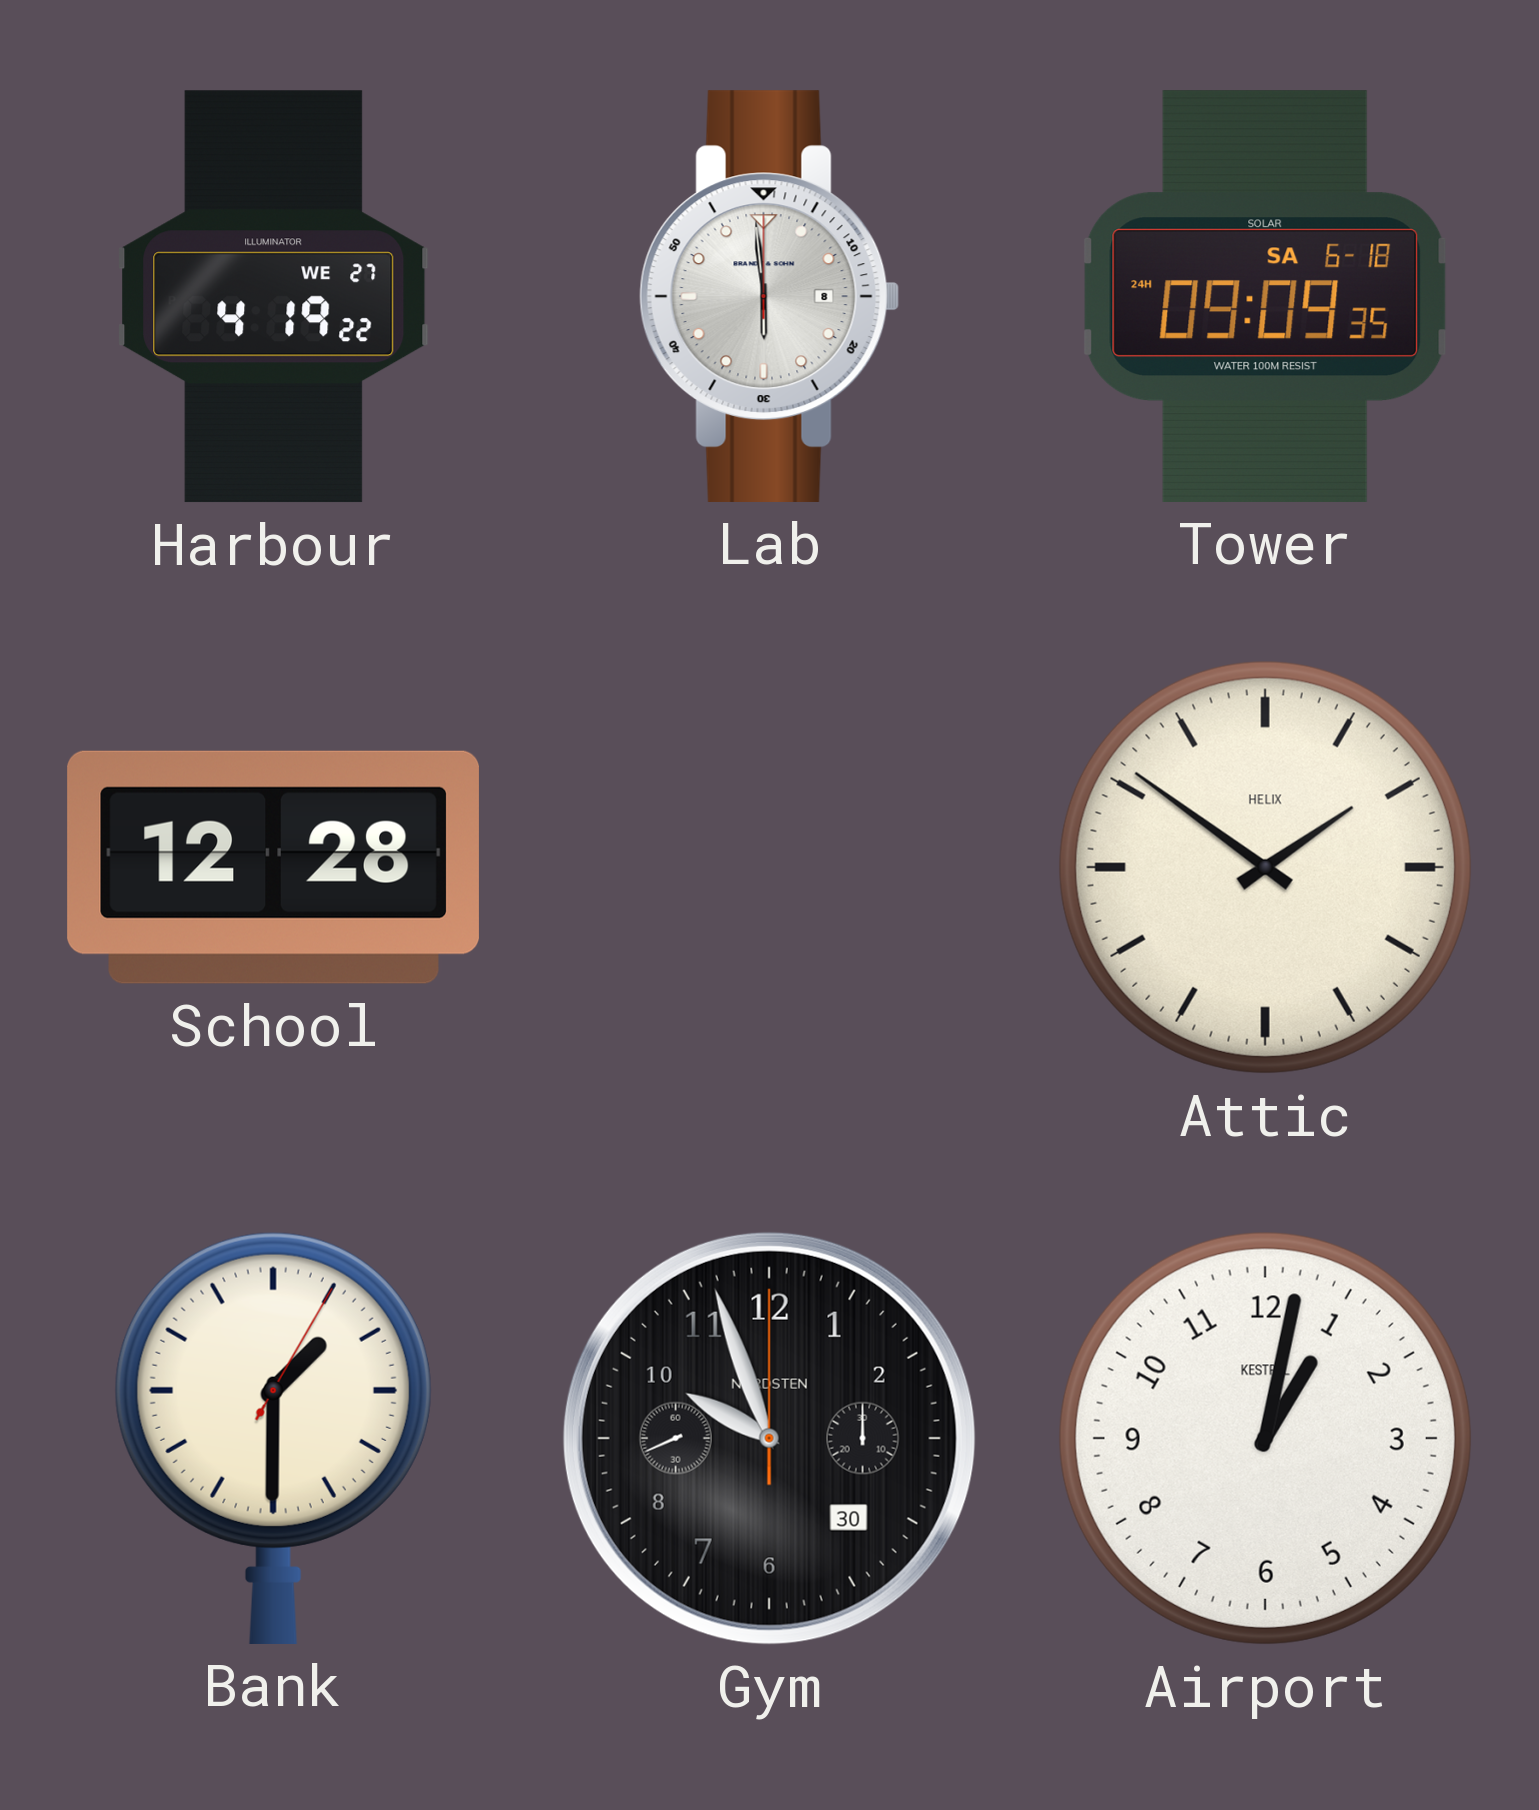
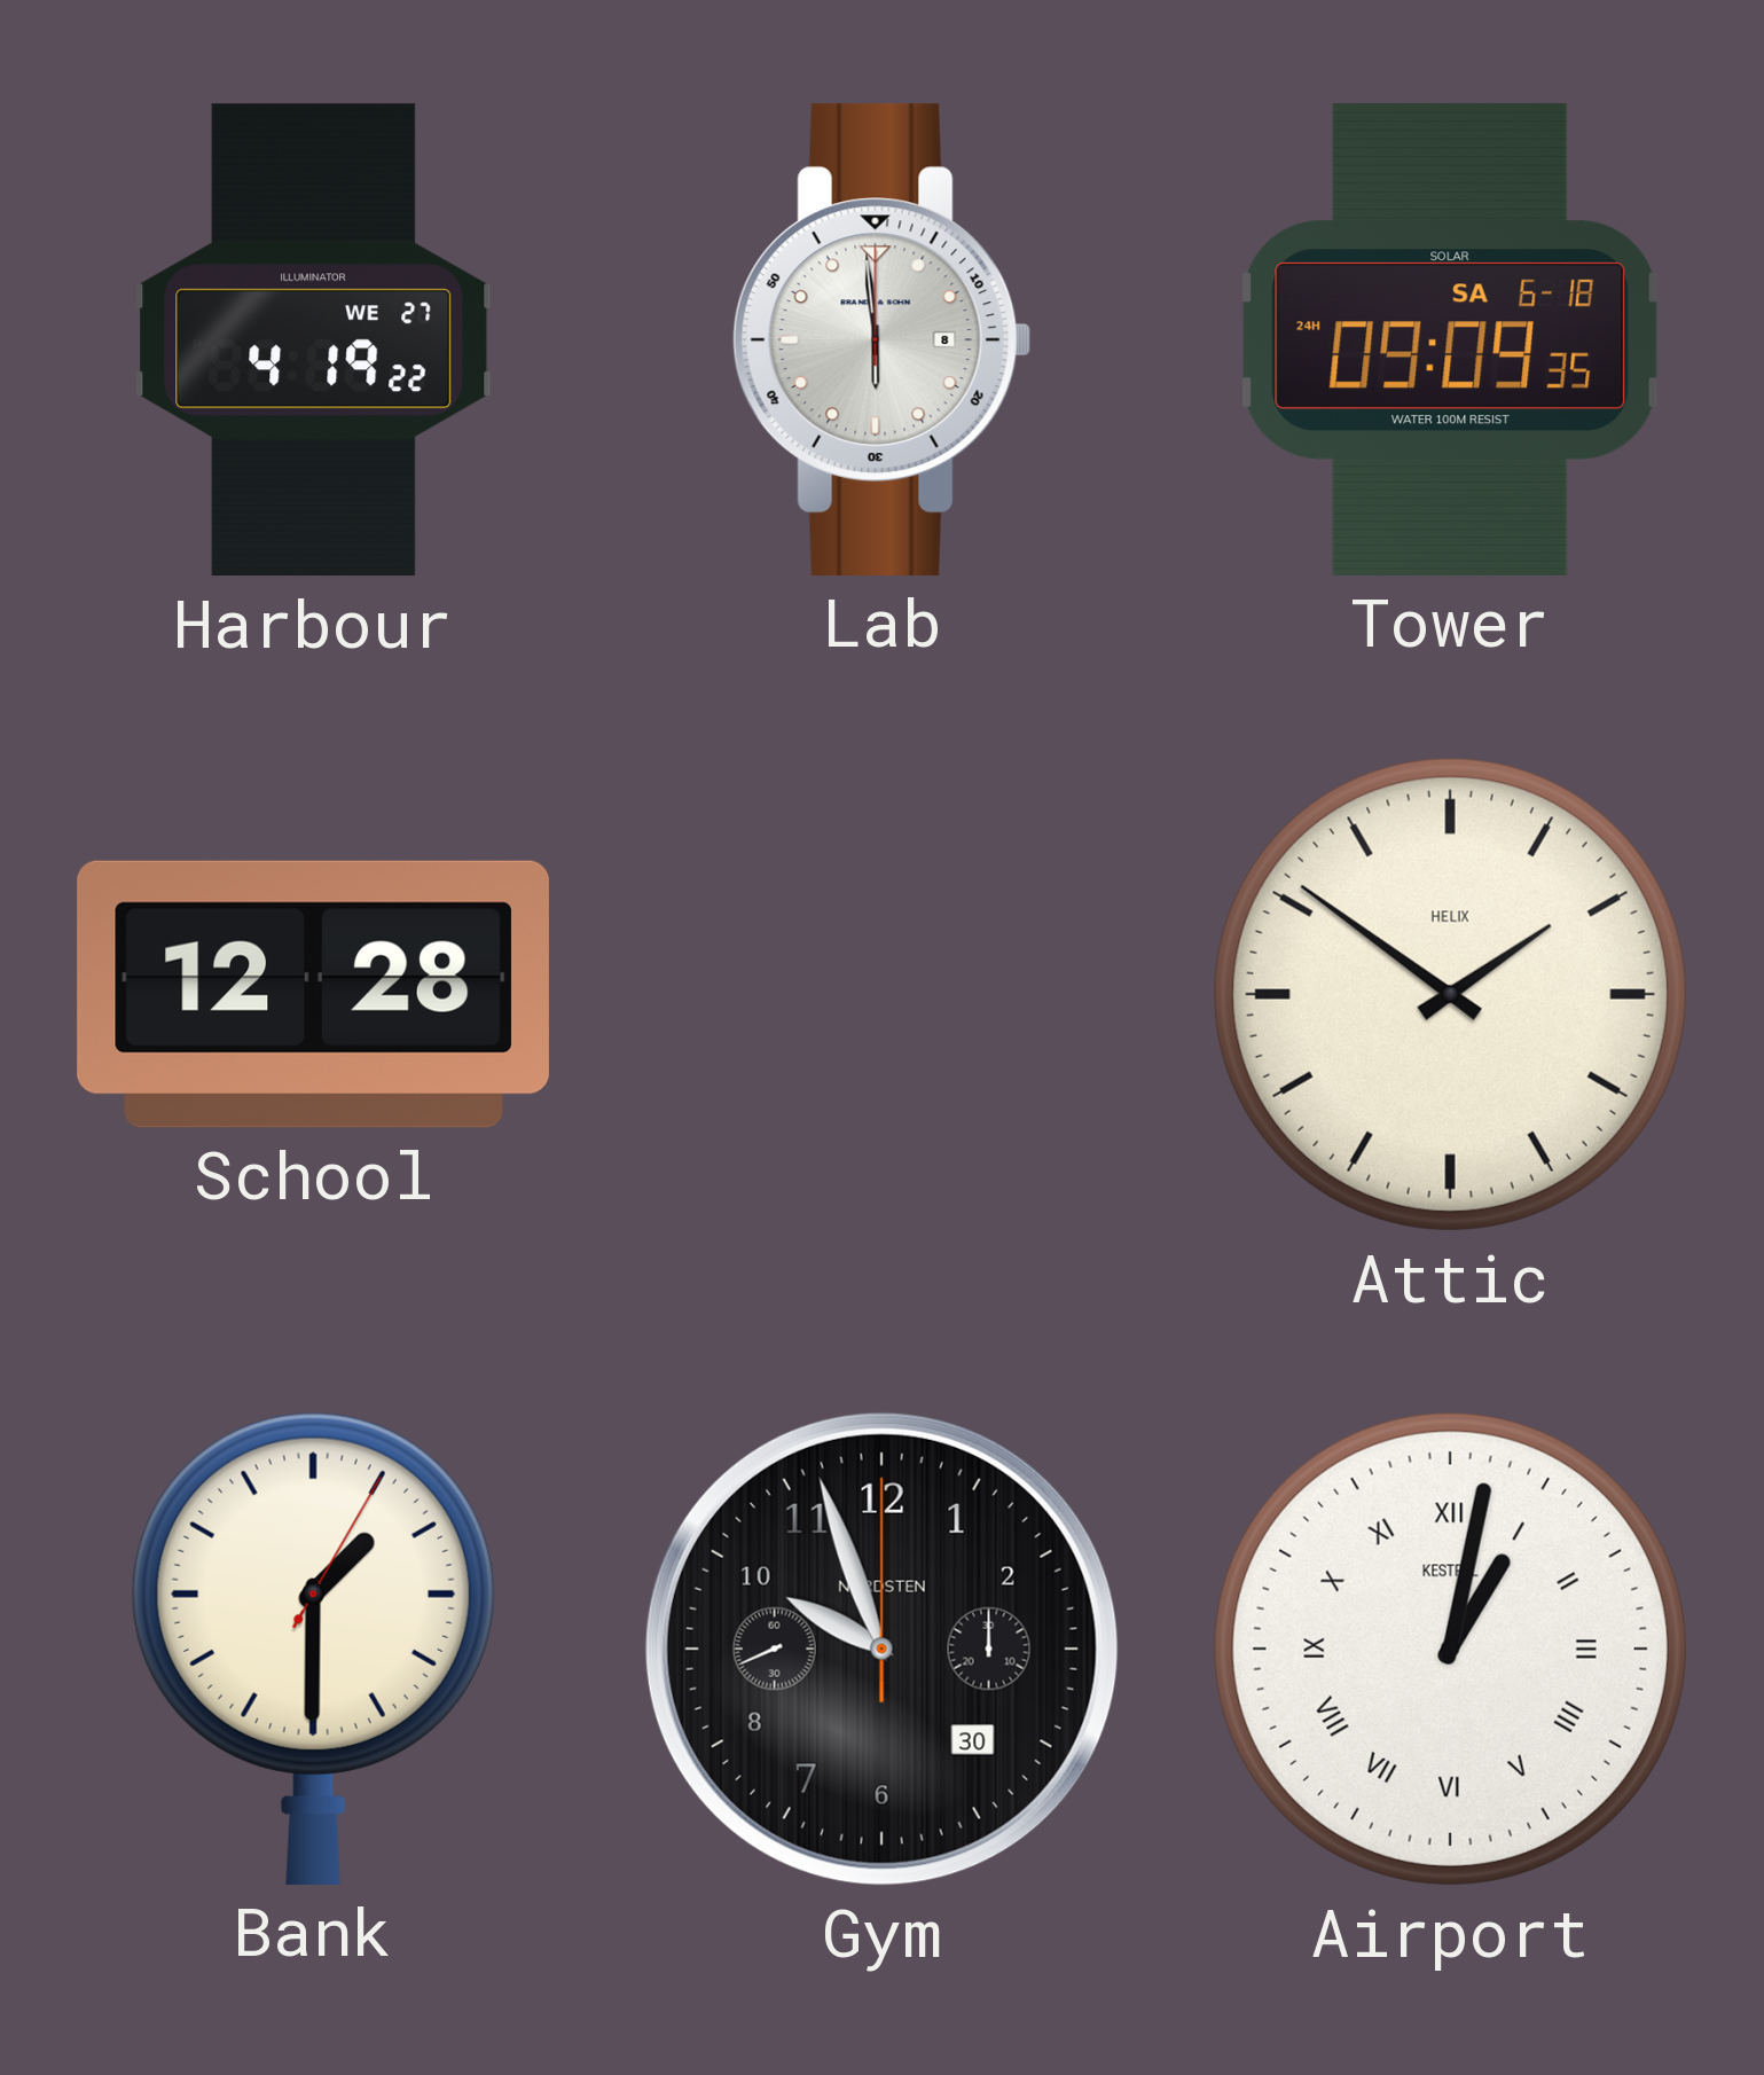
Airport numerals: Arabic -> Roman (1450, 1649)
